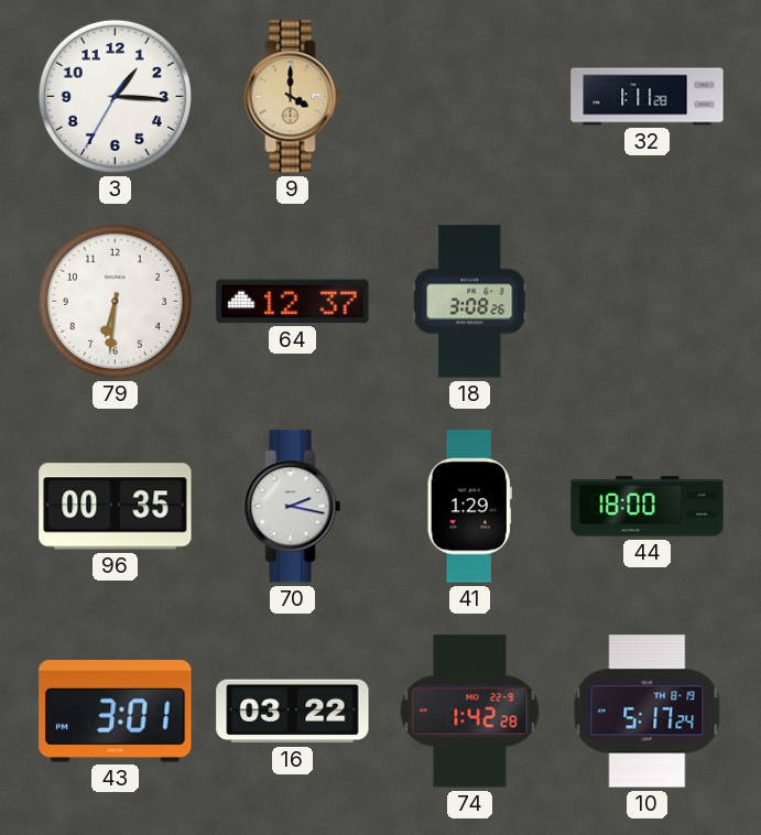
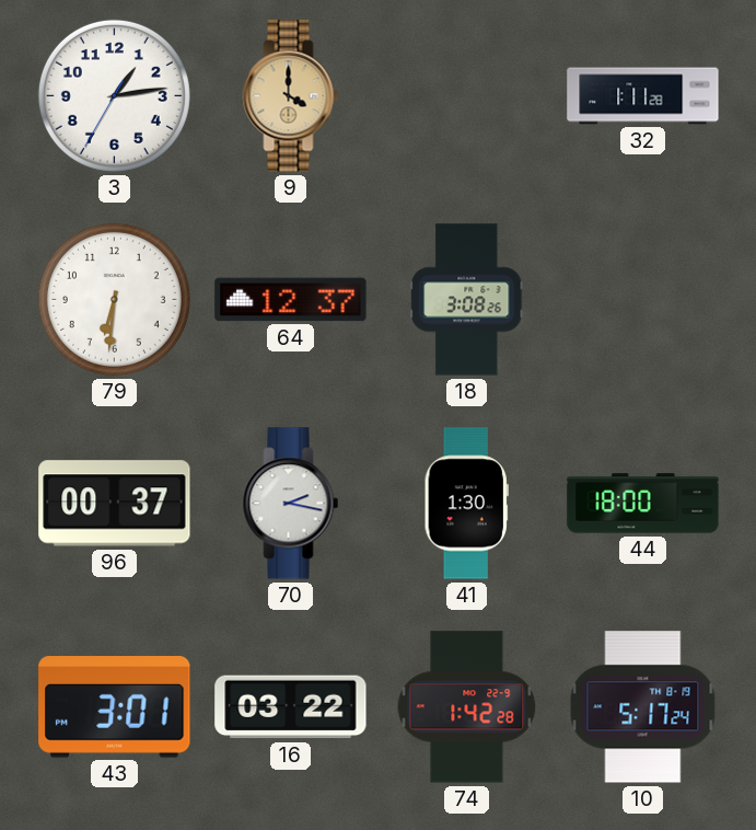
3: 1:15 -> 1:13 (114, 95)
96: 00:35 -> 00:37 (115, 504)
41: 1:29 -> 1:30 (466, 504)
